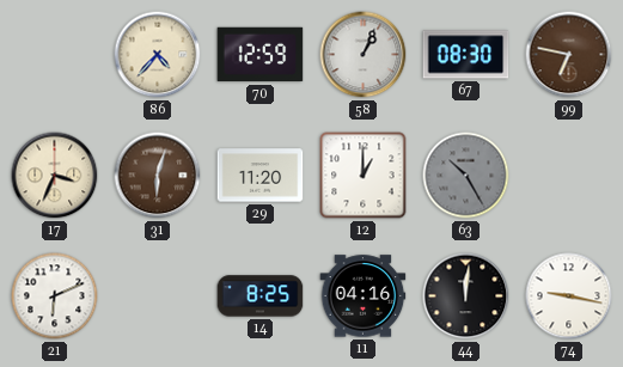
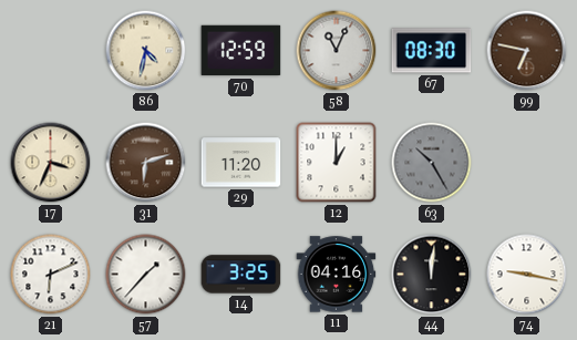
86: 4:37 -> 4:32 (146, 51)
58: 1:04 -> 11:04 (337, 51)
31: 6:03 -> 6:12 (146, 163)
57: none -> 1:37 (146, 275)
14: 8:25 -> 3:25 (241, 275)
